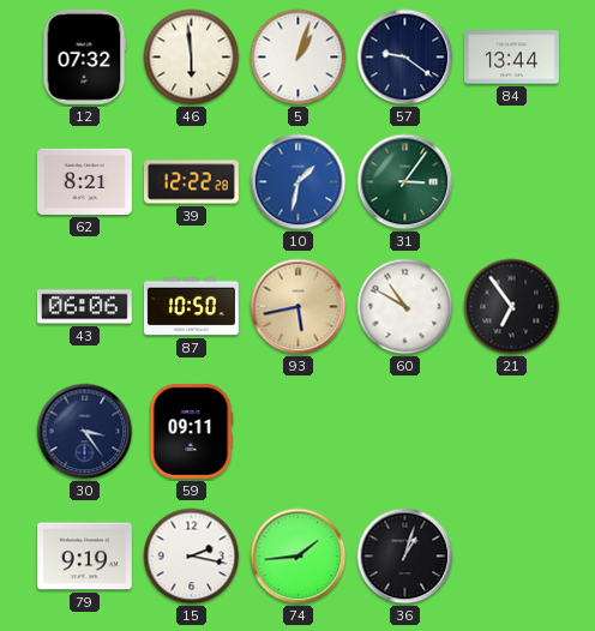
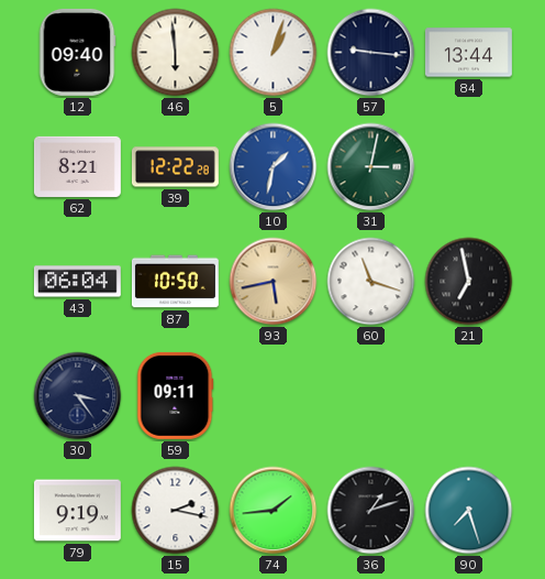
12: 07:32 -> 09:40 (77, 52)
57: 9:21 -> 9:16 (371, 53)
31: 3:06 -> 3:02 (371, 167)
43: 06:06 -> 06:04 (77, 282)
60: 10:50 -> 11:18 (371, 282)
21: 6:54 -> 6:58 (469, 282)
36: 1:03 -> 1:12 (371, 511)
90: none -> 7:27 (469, 511)
